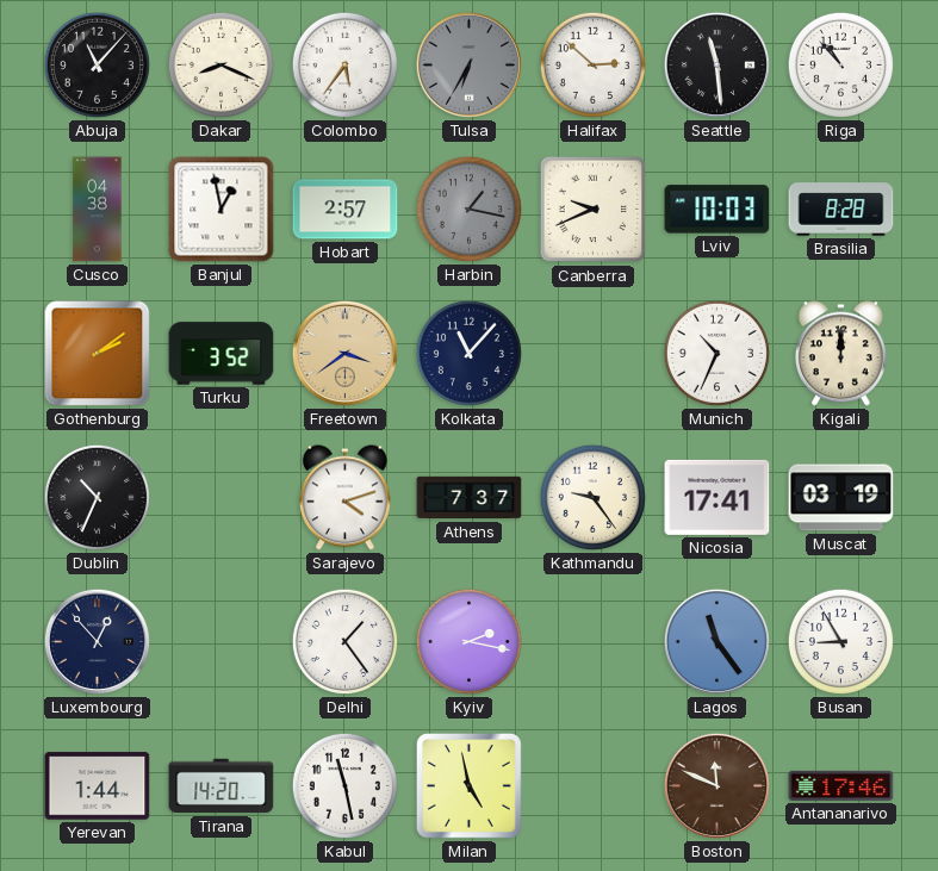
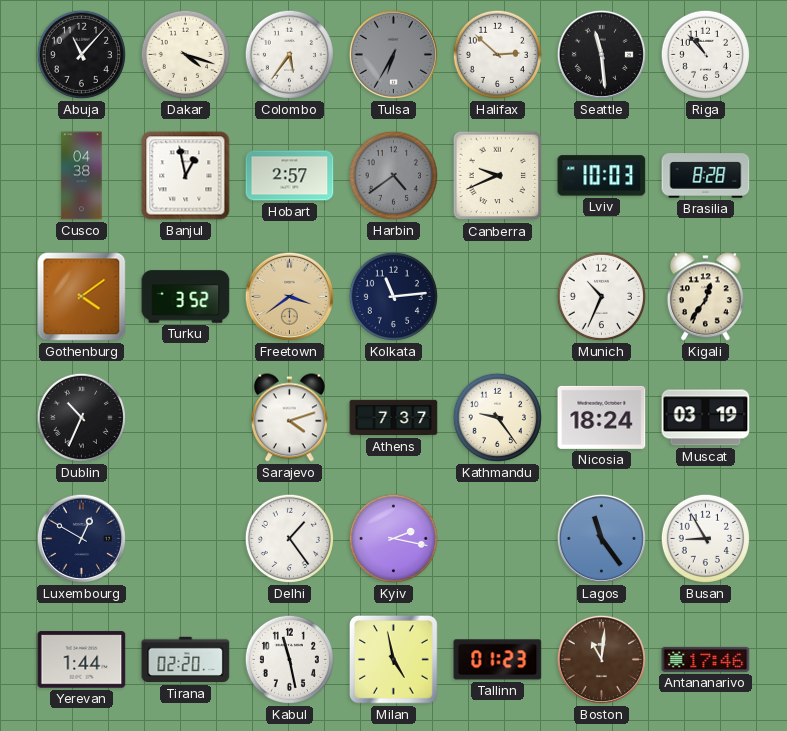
Dakar: 8:19 -> 4:18 (185, 54)
Harbin: 1:17 -> 4:39 (393, 175)
Gothenburg: 2:09 -> 4:09 (82, 297)
Kolkata: 11:07 -> 11:14 (393, 296)
Kigali: 12:00 -> 12:36 (705, 297)
Nicosia: 17:41 -> 18:24 (602, 417)
Luxembourg: 12:53 -> 12:50 (81, 538)
Tirana: 14:20 -> 02:20 (186, 660)
Tallinn: none -> 01:23 (498, 660)
Boston: 11:49 -> 11:01 (601, 659)
